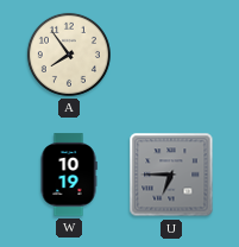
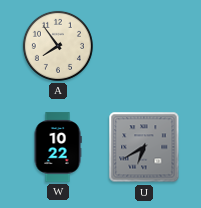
W: 10:19 -> 10:22 (58, 147)
U: 6:45 -> 6:40 (144, 147)
